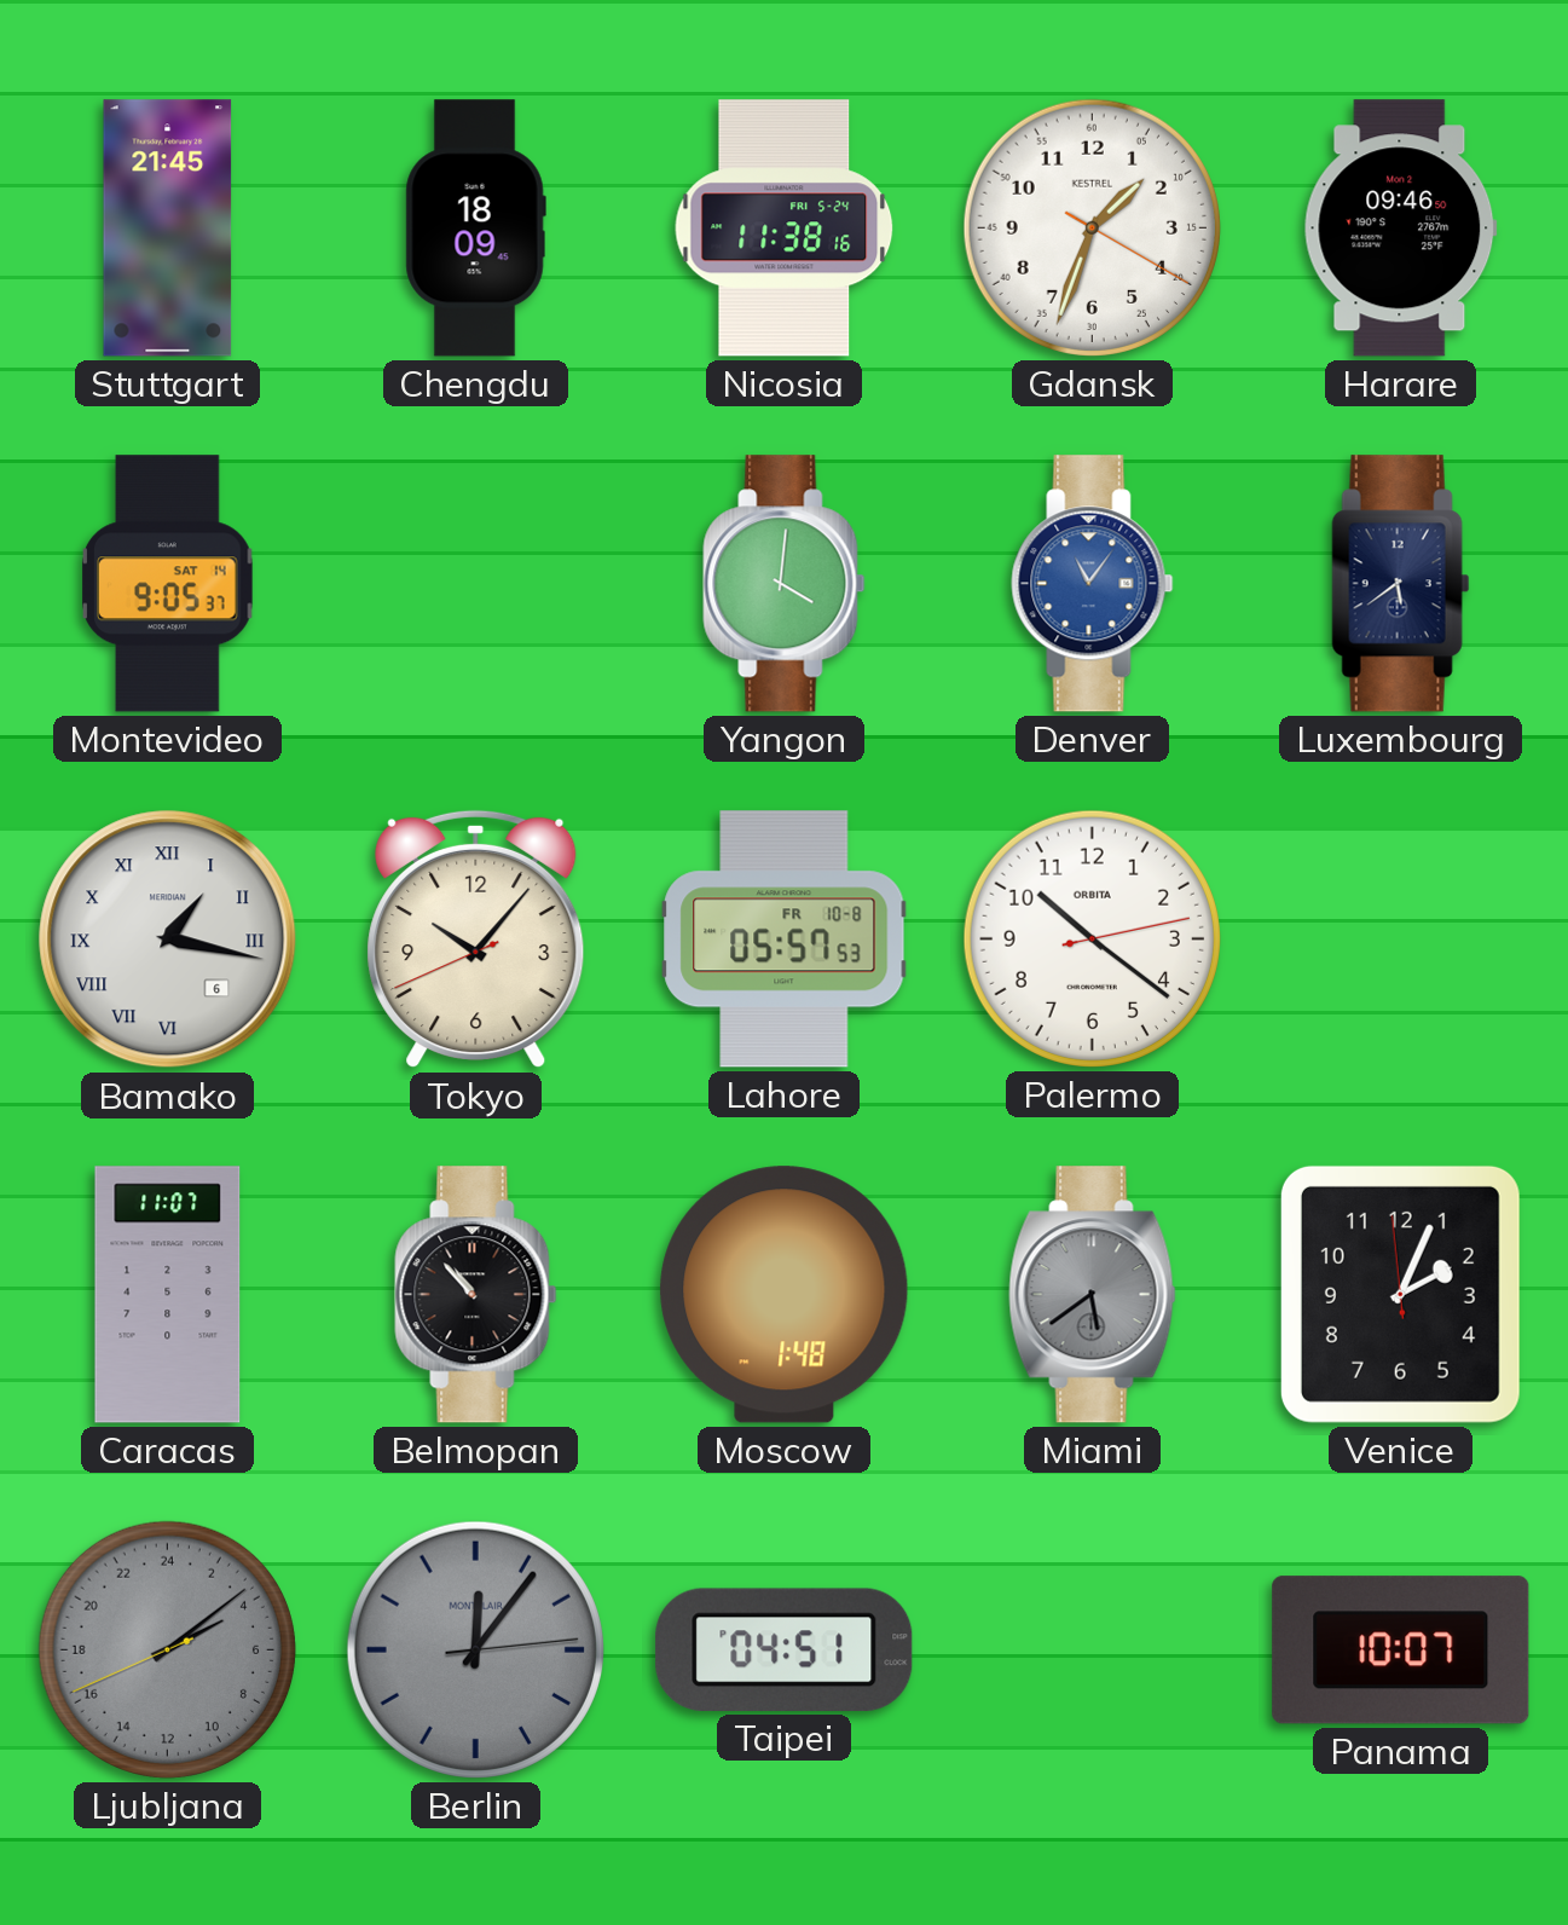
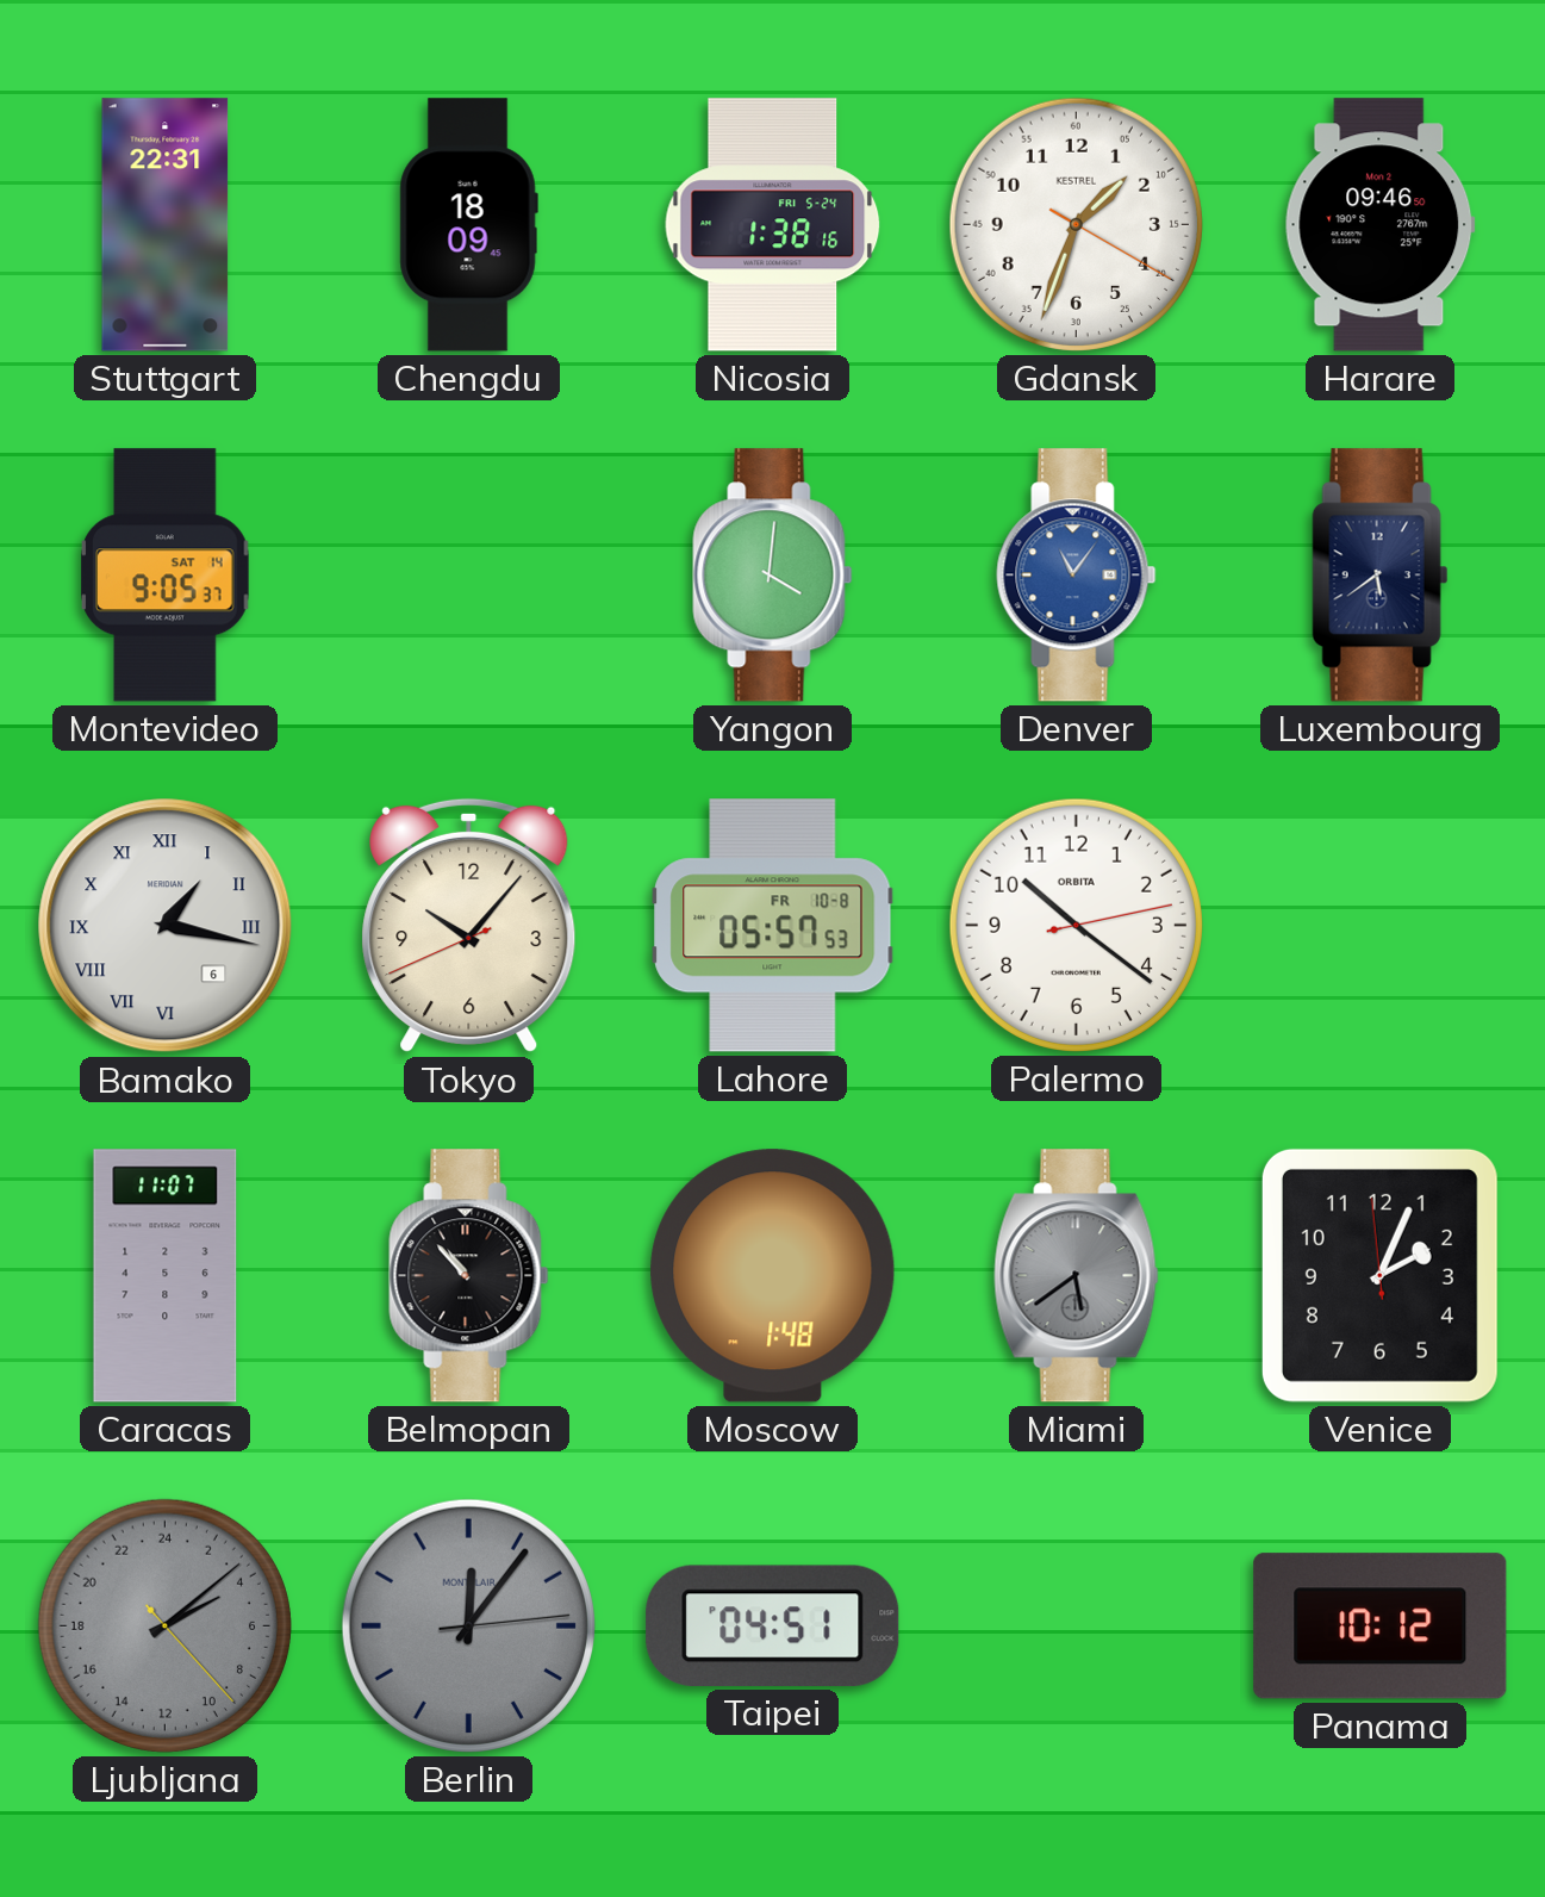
Stuttgart: 21:45 -> 22:31 (166, 225)
Nicosia: 11:38 -> 1:38 (773, 225)
Ljubljana: 4:08:41 -> 4:08:23 (164, 1625)
Panama: 10:07 -> 10:12 (1381, 1627)
